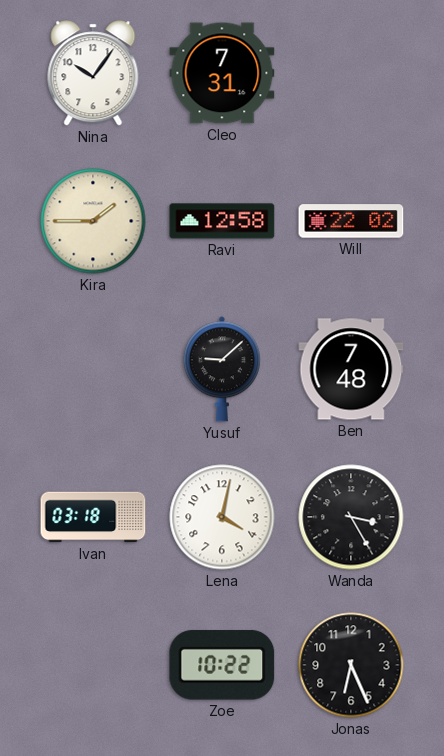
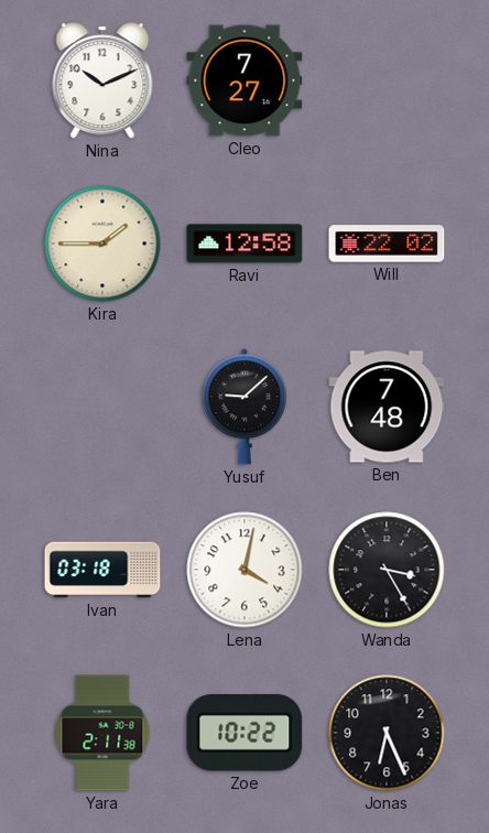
Nina: 10:06 -> 10:11 (102, 80)
Cleo: 7:31 -> 7:27 (244, 80)
Yara: none -> 2:11 (102, 733)
